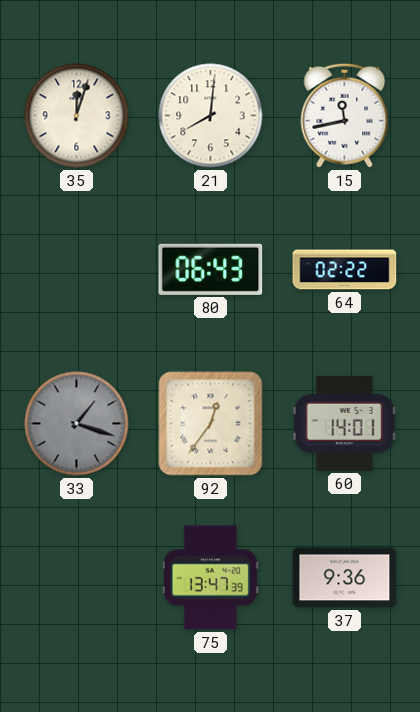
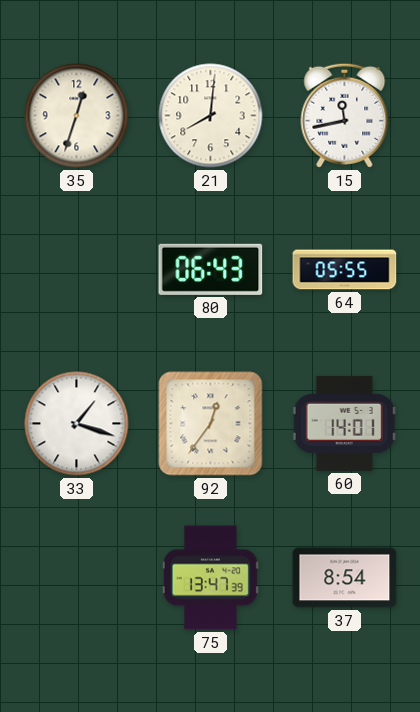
35: 12:03 -> 12:33 (77, 116)
64: 02:22 -> 05:55 (345, 270)
33 dial: grey -> white (77, 424)
37: 9:36 -> 8:54 (345, 578)
